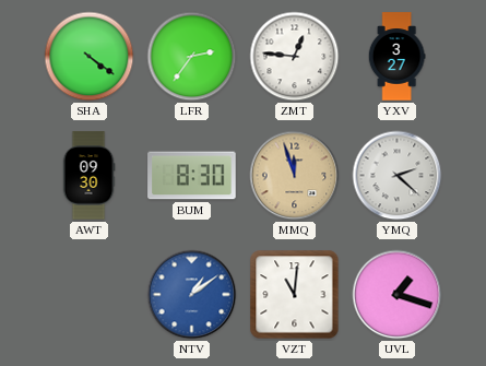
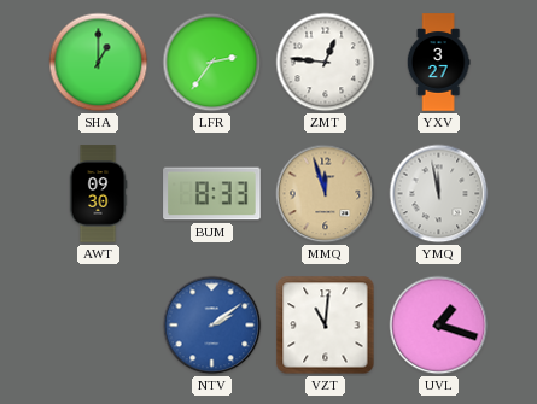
SHA: 4:21 -> 1:00 (99, 63)
BUM: 8:30 -> 8:33 (212, 194)
YMQ: 2:22 -> 11:58 (439, 194)
NTV: 1:09 -> 2:09 (212, 326)
